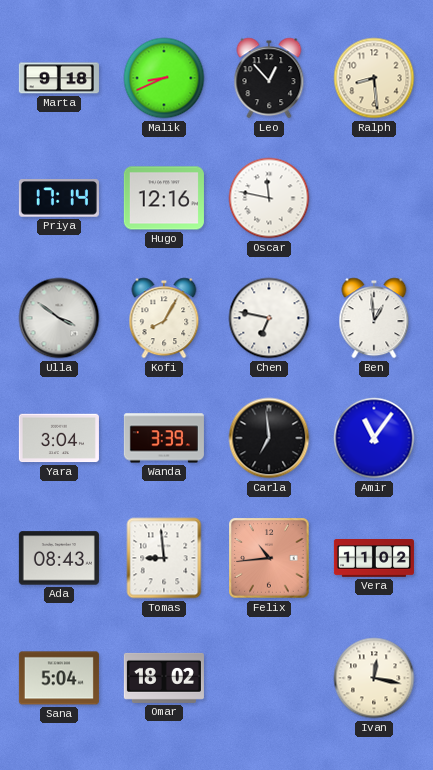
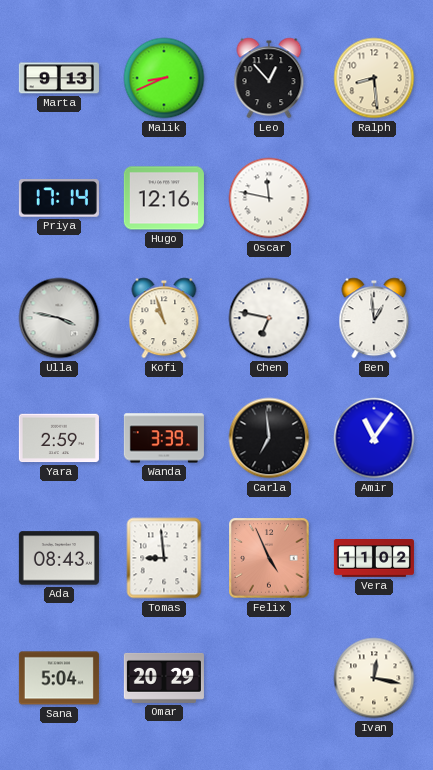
Marta: 9:18 -> 9:13 (59, 78)
Ulla: 3:51 -> 3:47 (59, 318)
Kofi: 8:05 -> 10:57 (164, 318)
Yara: 3:04 -> 2:59 (59, 438)
Felix: 10:44 -> 4:56 (269, 558)
Omar: 18:02 -> 20:29 (164, 678)
